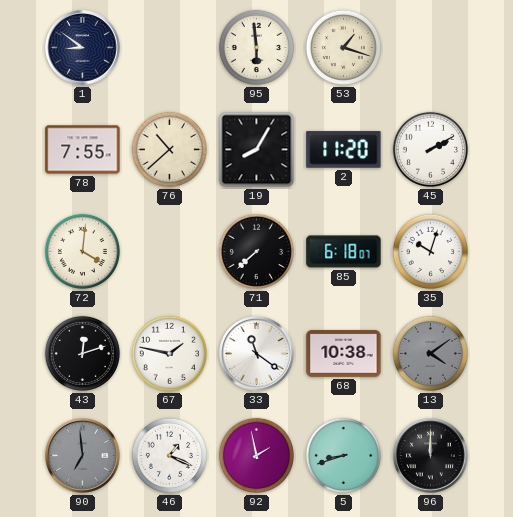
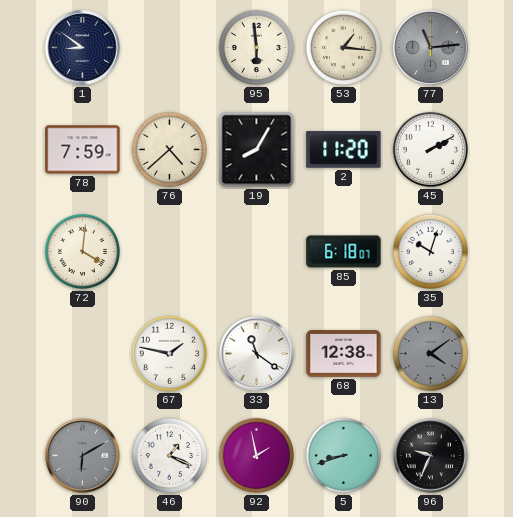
53: 1:18 -> 1:16 (343, 47)
77: none -> 11:14 (431, 48)
78: 7:55 -> 7:59 (83, 150)
76: 10:38 -> 4:38 (169, 149)
71: 7:38 -> none (256, 251)
43: 12:12 -> none (82, 353)
68: 10:38 -> 12:38 (344, 354)
90: 6:59 -> 6:10 (83, 456)
96: 12:00 -> 9:34 (431, 456)
